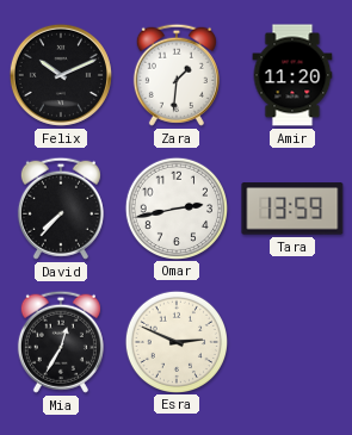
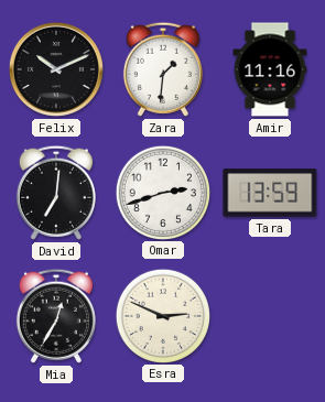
Amir: 11:20 -> 11:16 (270, 69)
David: 7:37 -> 7:01 (56, 193)
Omar: 2:43 -> 2:42 (162, 192)
